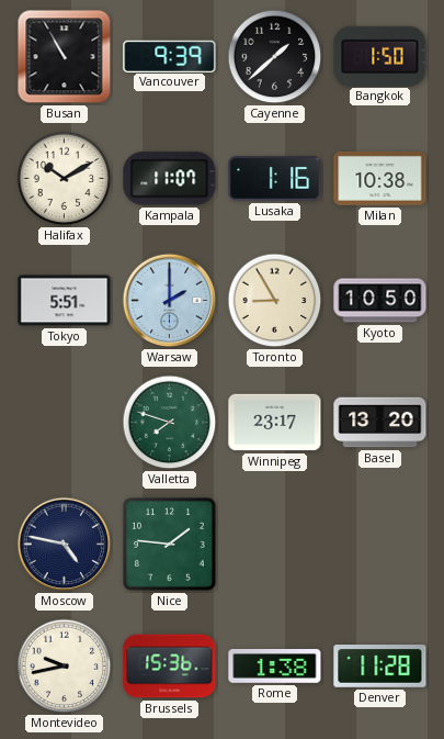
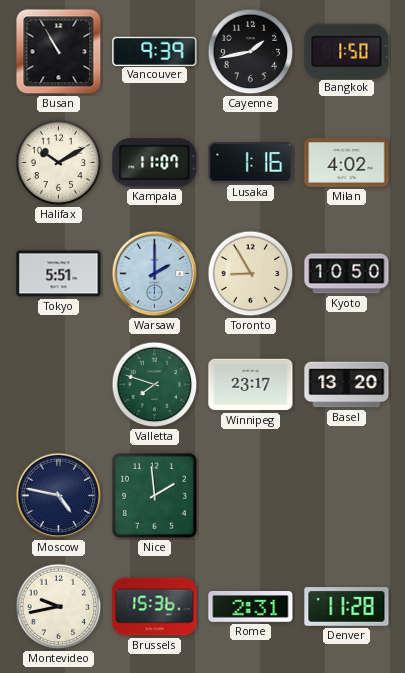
Cayenne: 1:38 -> 1:43 (251, 52)
Milan: 10:38 -> 4:02 (347, 162)
Nice: 1:46 -> 1:59 (154, 495)
Rome: 1:38 -> 2:31 (251, 607)
